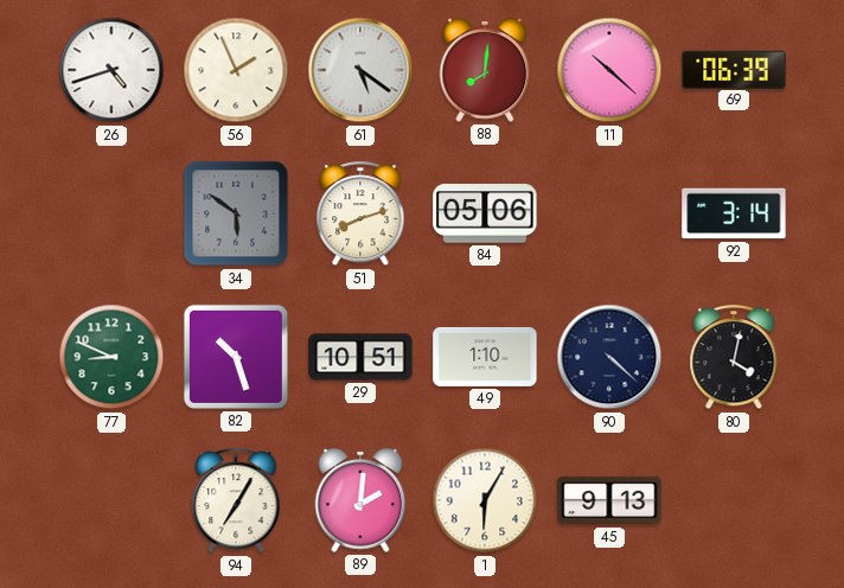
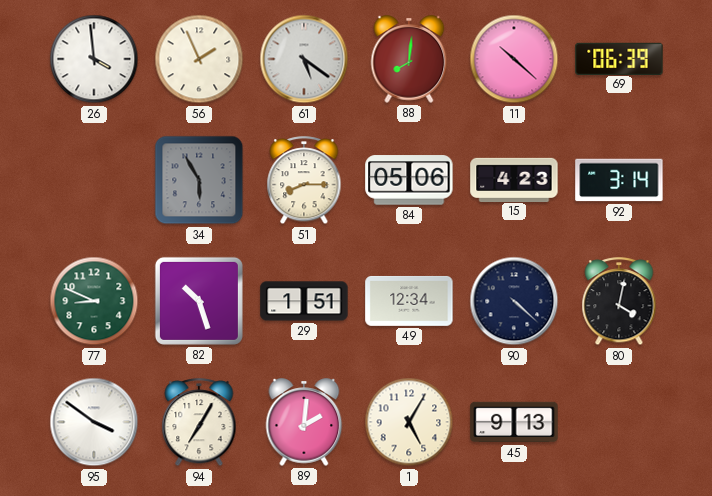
26: 4:42 -> 3:59 (94, 59)
34: 5:51 -> 5:55 (199, 180)
51: 8:12 -> 8:15 (304, 181)
15: none -> 4:23 (514, 179)
29: 10:51 -> 1:51 (304, 301)
49: 1:10 -> 12:34 (409, 301)
95: none -> 3:51 (94, 422)
1: 6:05 -> 5:05 (409, 422)
